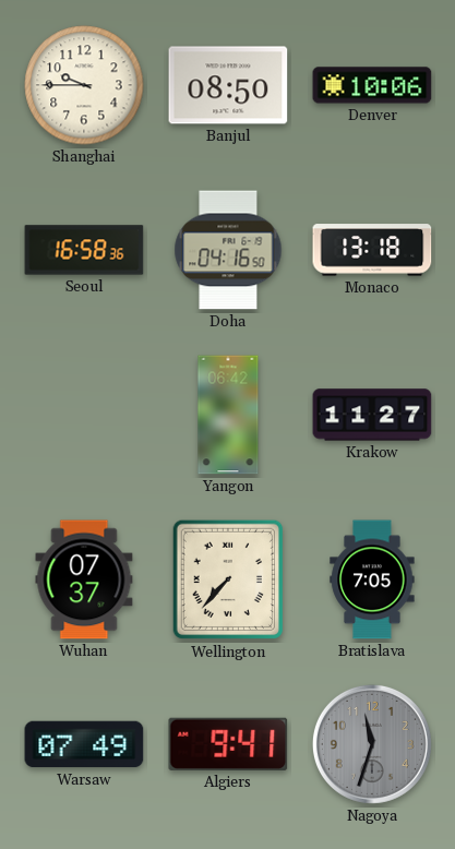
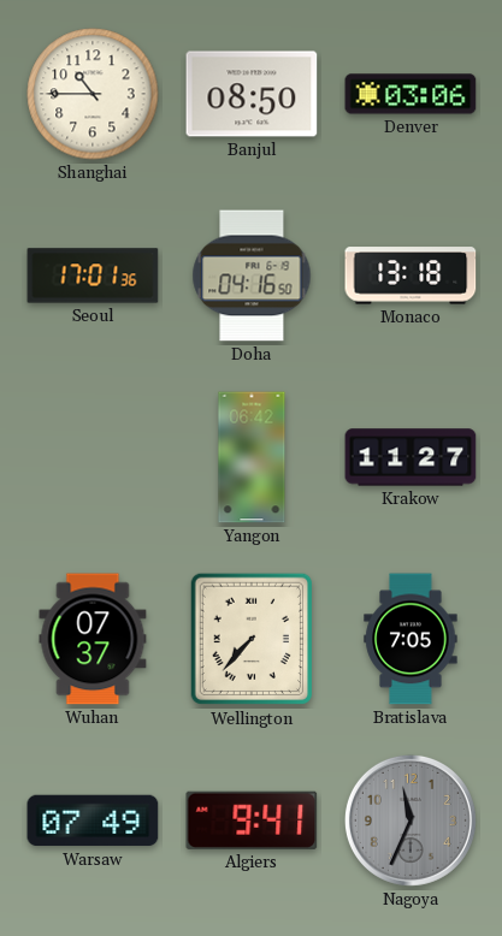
Shanghai: 9:45 -> 10:45 (93, 94)
Denver: 10:06 -> 03:06 (411, 94)
Seoul: 16:58 -> 17:01 (93, 276)
Nagoya: 11:33 -> 11:34 (411, 821)
